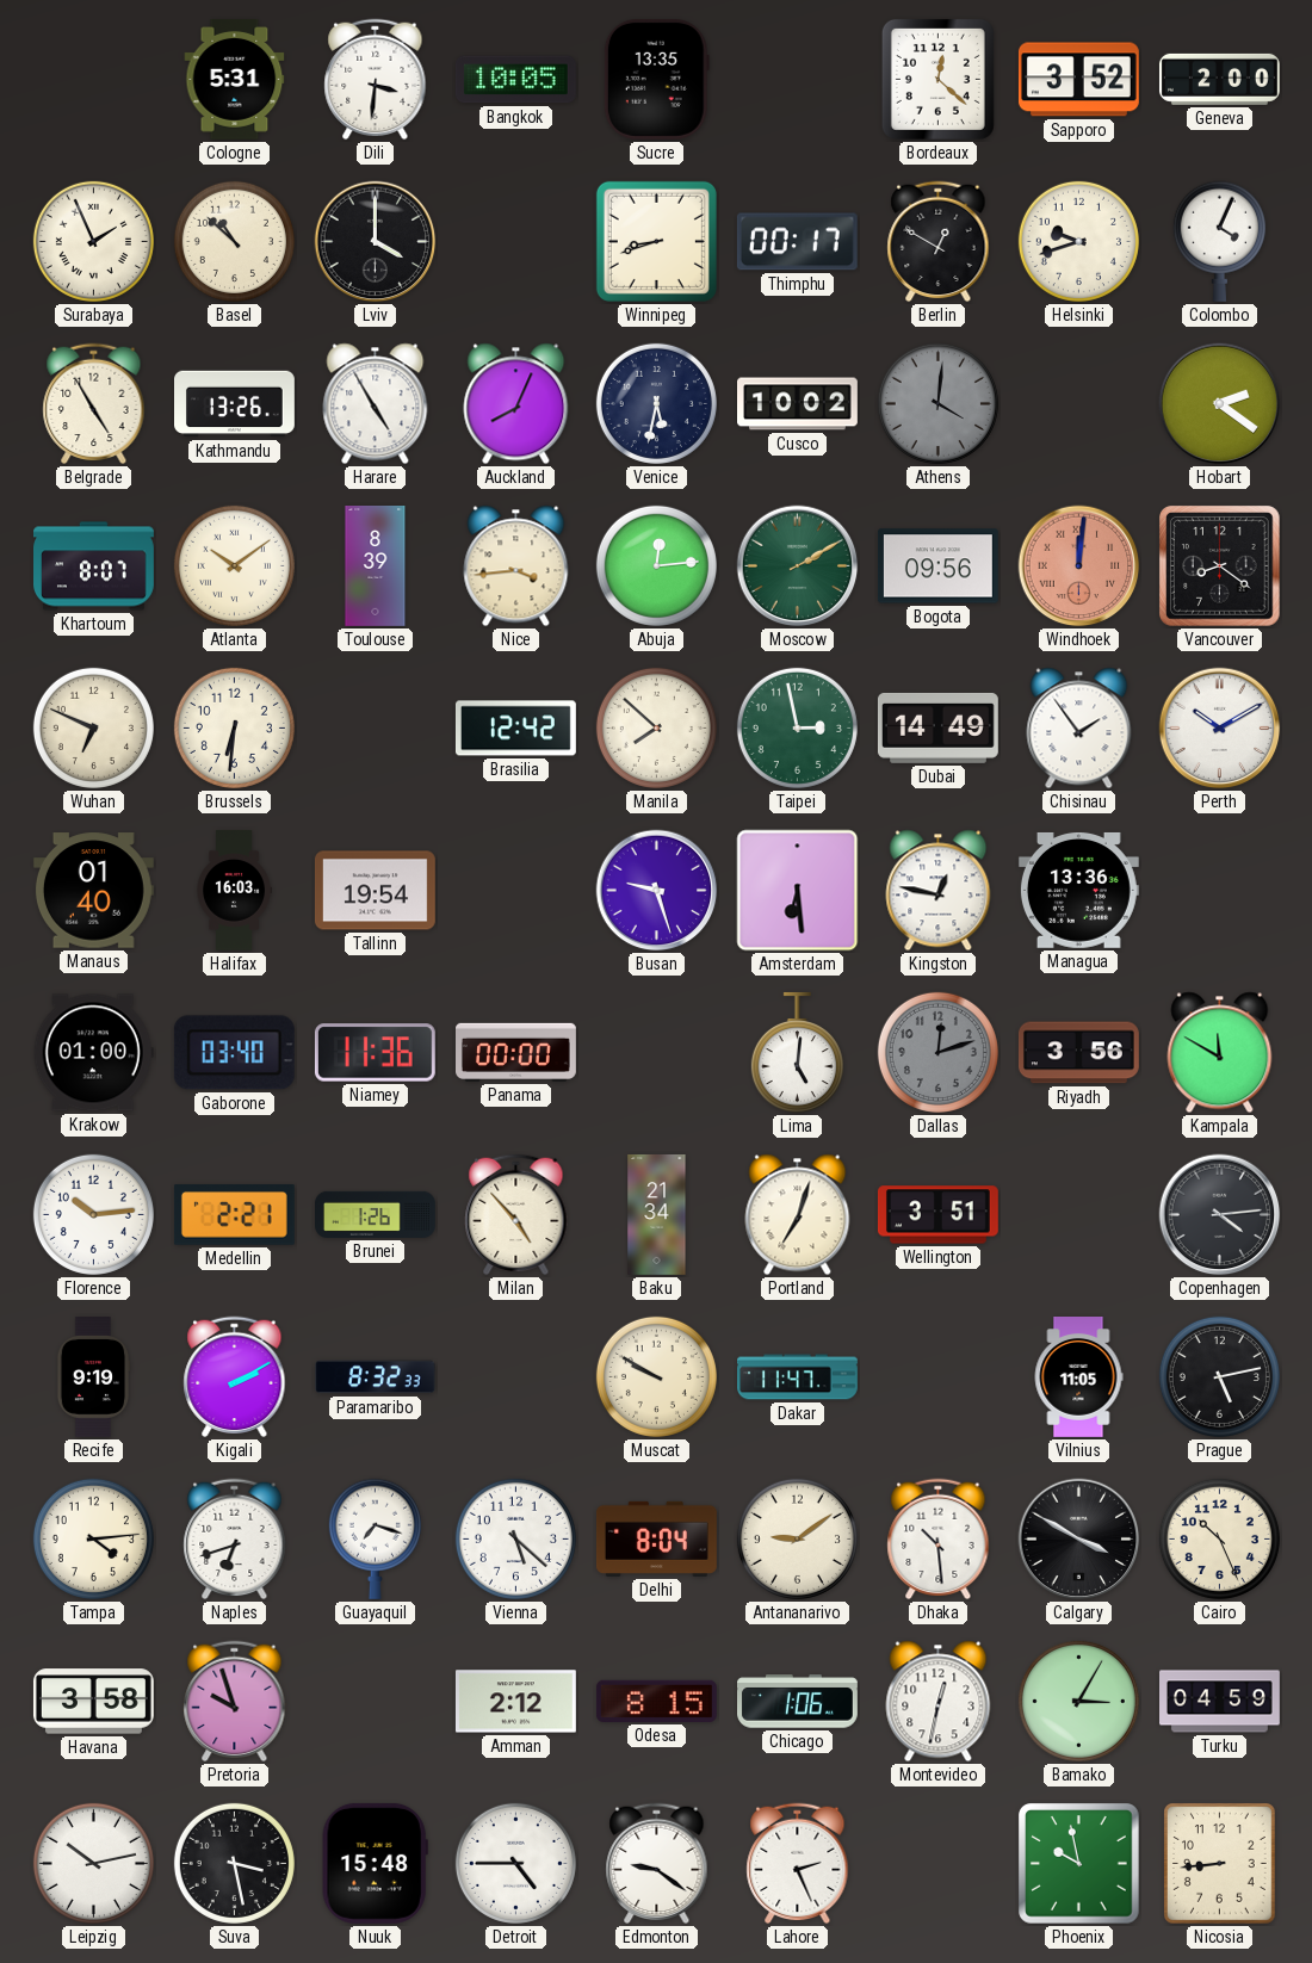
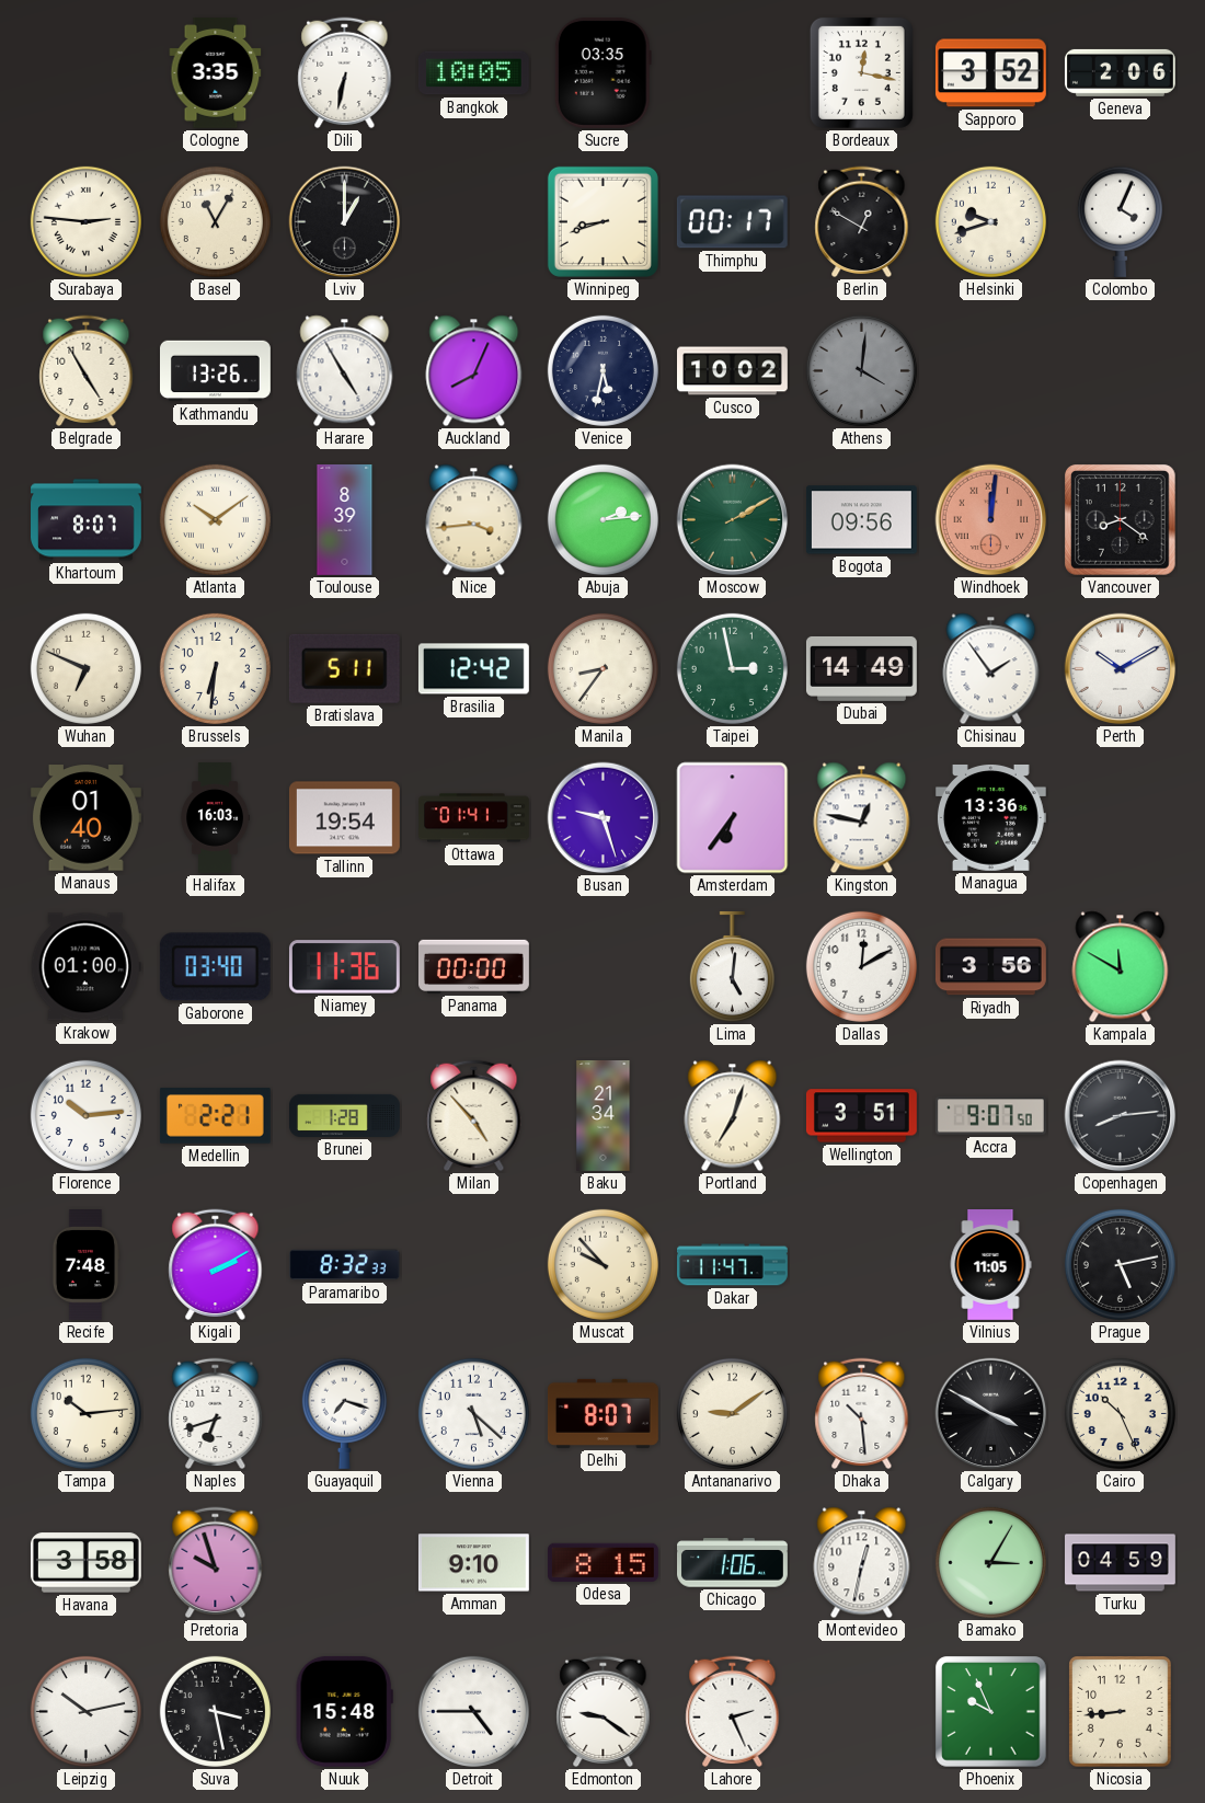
Cologne: 5:31 -> 3:35 (216, 72)
Dili: 3:31 -> 6:32 (345, 73)
Sucre: 13:35 -> 03:35 (602, 72)
Bordeaux: 12:22 -> 12:17 (861, 72)
Geneva: 2:00 -> 2:06 (1120, 72)
Surabaya: 1:56 -> 2:46 (85, 221)
Basel: 10:52 -> 11:05 (215, 221)
Lviv: 4:00 -> 1:00 (345, 222)
Hobart: 2:21 -> none (1220, 404)
Abuja: 12:14 -> 2:14 (602, 519)
Bratislava: none -> 5:11 (344, 668)
Manila: 7:52 -> 8:36 (602, 668)
Ottawa: none -> 01:41 (474, 818)
Amsterdam: 6:29 -> 6:36 (733, 818)
Dallas: 12:12 -> 12:10 (861, 966)
Dallas dial: grey -> white (861, 966)
Brunei: 1:26 -> 1:28 (345, 1115)
Accra: none -> 9:07 (990, 1116)
Copenhagen: 4:14 -> 8:14 (1121, 1116)
Recife: 9:19 -> 7:48 (85, 1265)
Muscat: 9:50 -> 9:53 (602, 1264)
Tampa: 4:14 -> 10:14 (85, 1413)
Delhi: 8:04 -> 8:07 (602, 1413)
Amman: 2:12 -> 9:10 (473, 1563)
Phoenix: 9:58 -> 9:56 (991, 1712)
